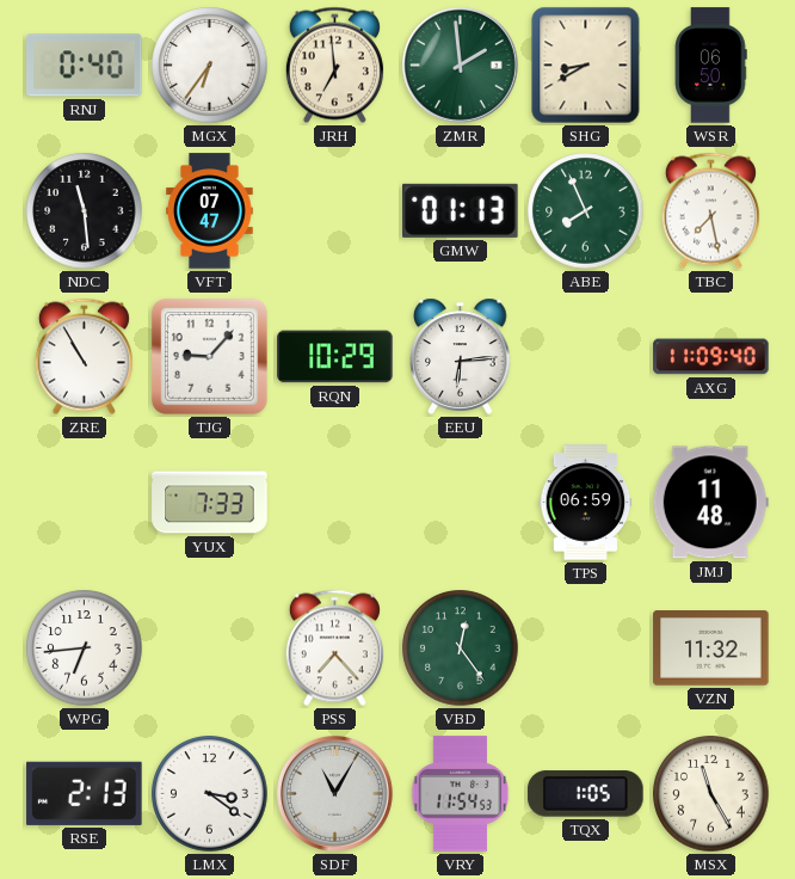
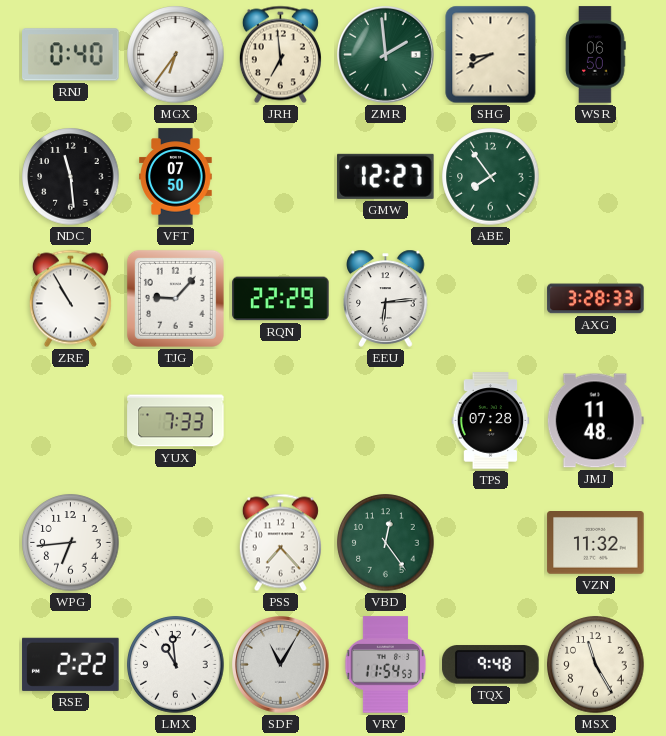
VFT: 07:47 -> 07:50 (176, 177)
GMW: 01:13 -> 12:27 (386, 176)
ABE: 7:56 -> 7:54 (491, 177)
TBC: 7:28 -> none (710, 211)
RQN: 10:29 -> 22:29 (281, 299)
AXG: 11:09 -> 3:28 (596, 299)
TPS: 06:59 -> 07:28 (491, 421)
RSE: 2:13 -> 2:22 (71, 664)
LMX: 3:21 -> 10:59 (176, 665)
TQX: 1:05 -> 9:48 (491, 665)
